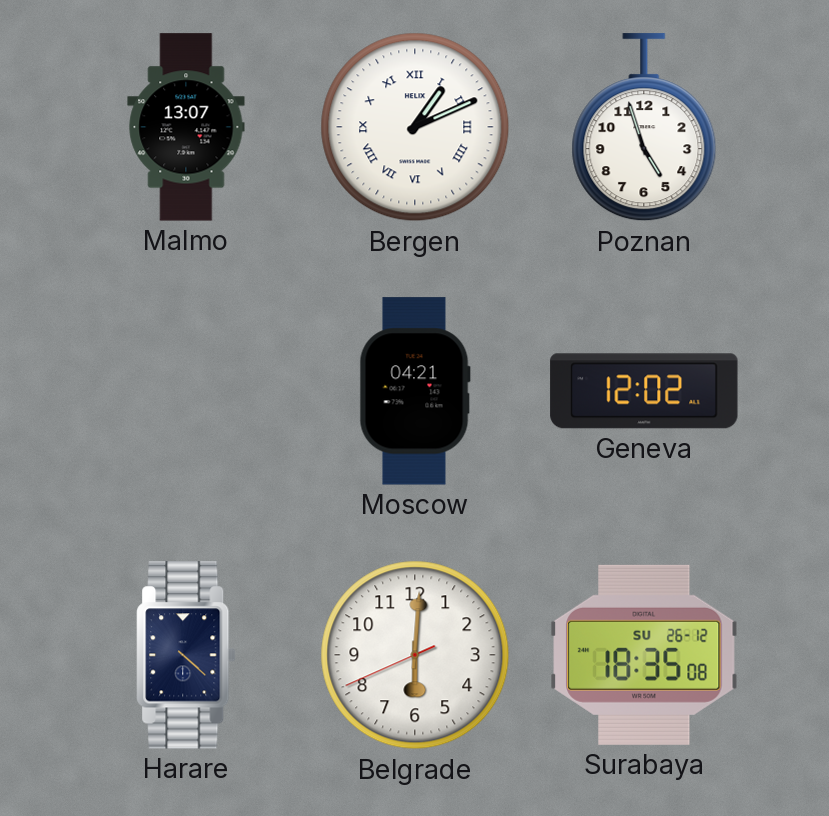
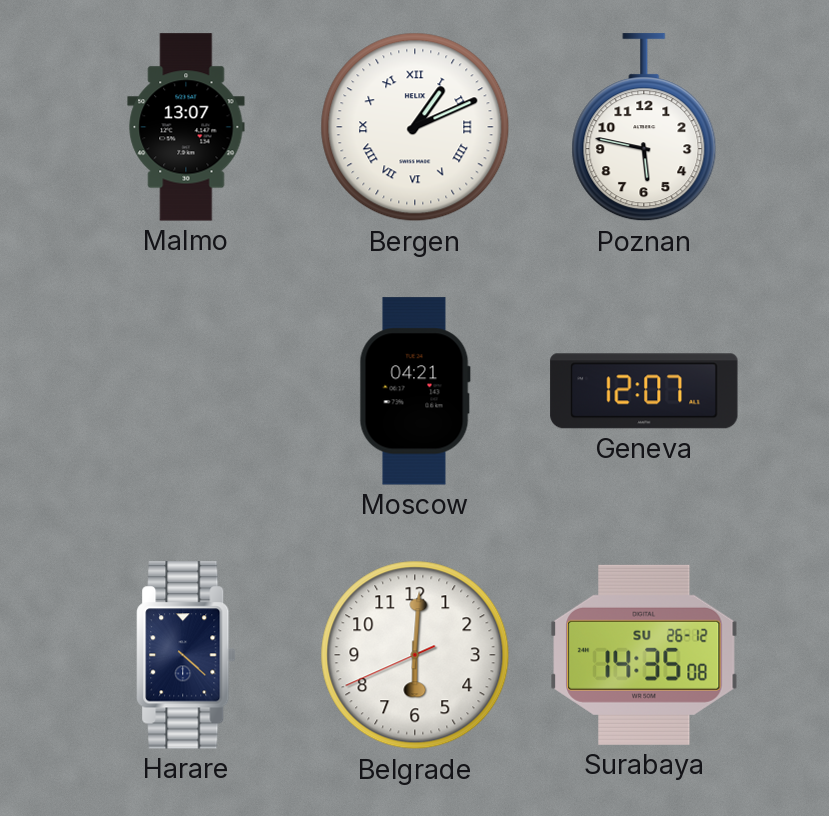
Poznan: 4:57 -> 5:47 (644, 128)
Geneva: 12:02 -> 12:07 (644, 391)
Surabaya: 18:35 -> 14:35 (644, 655)
